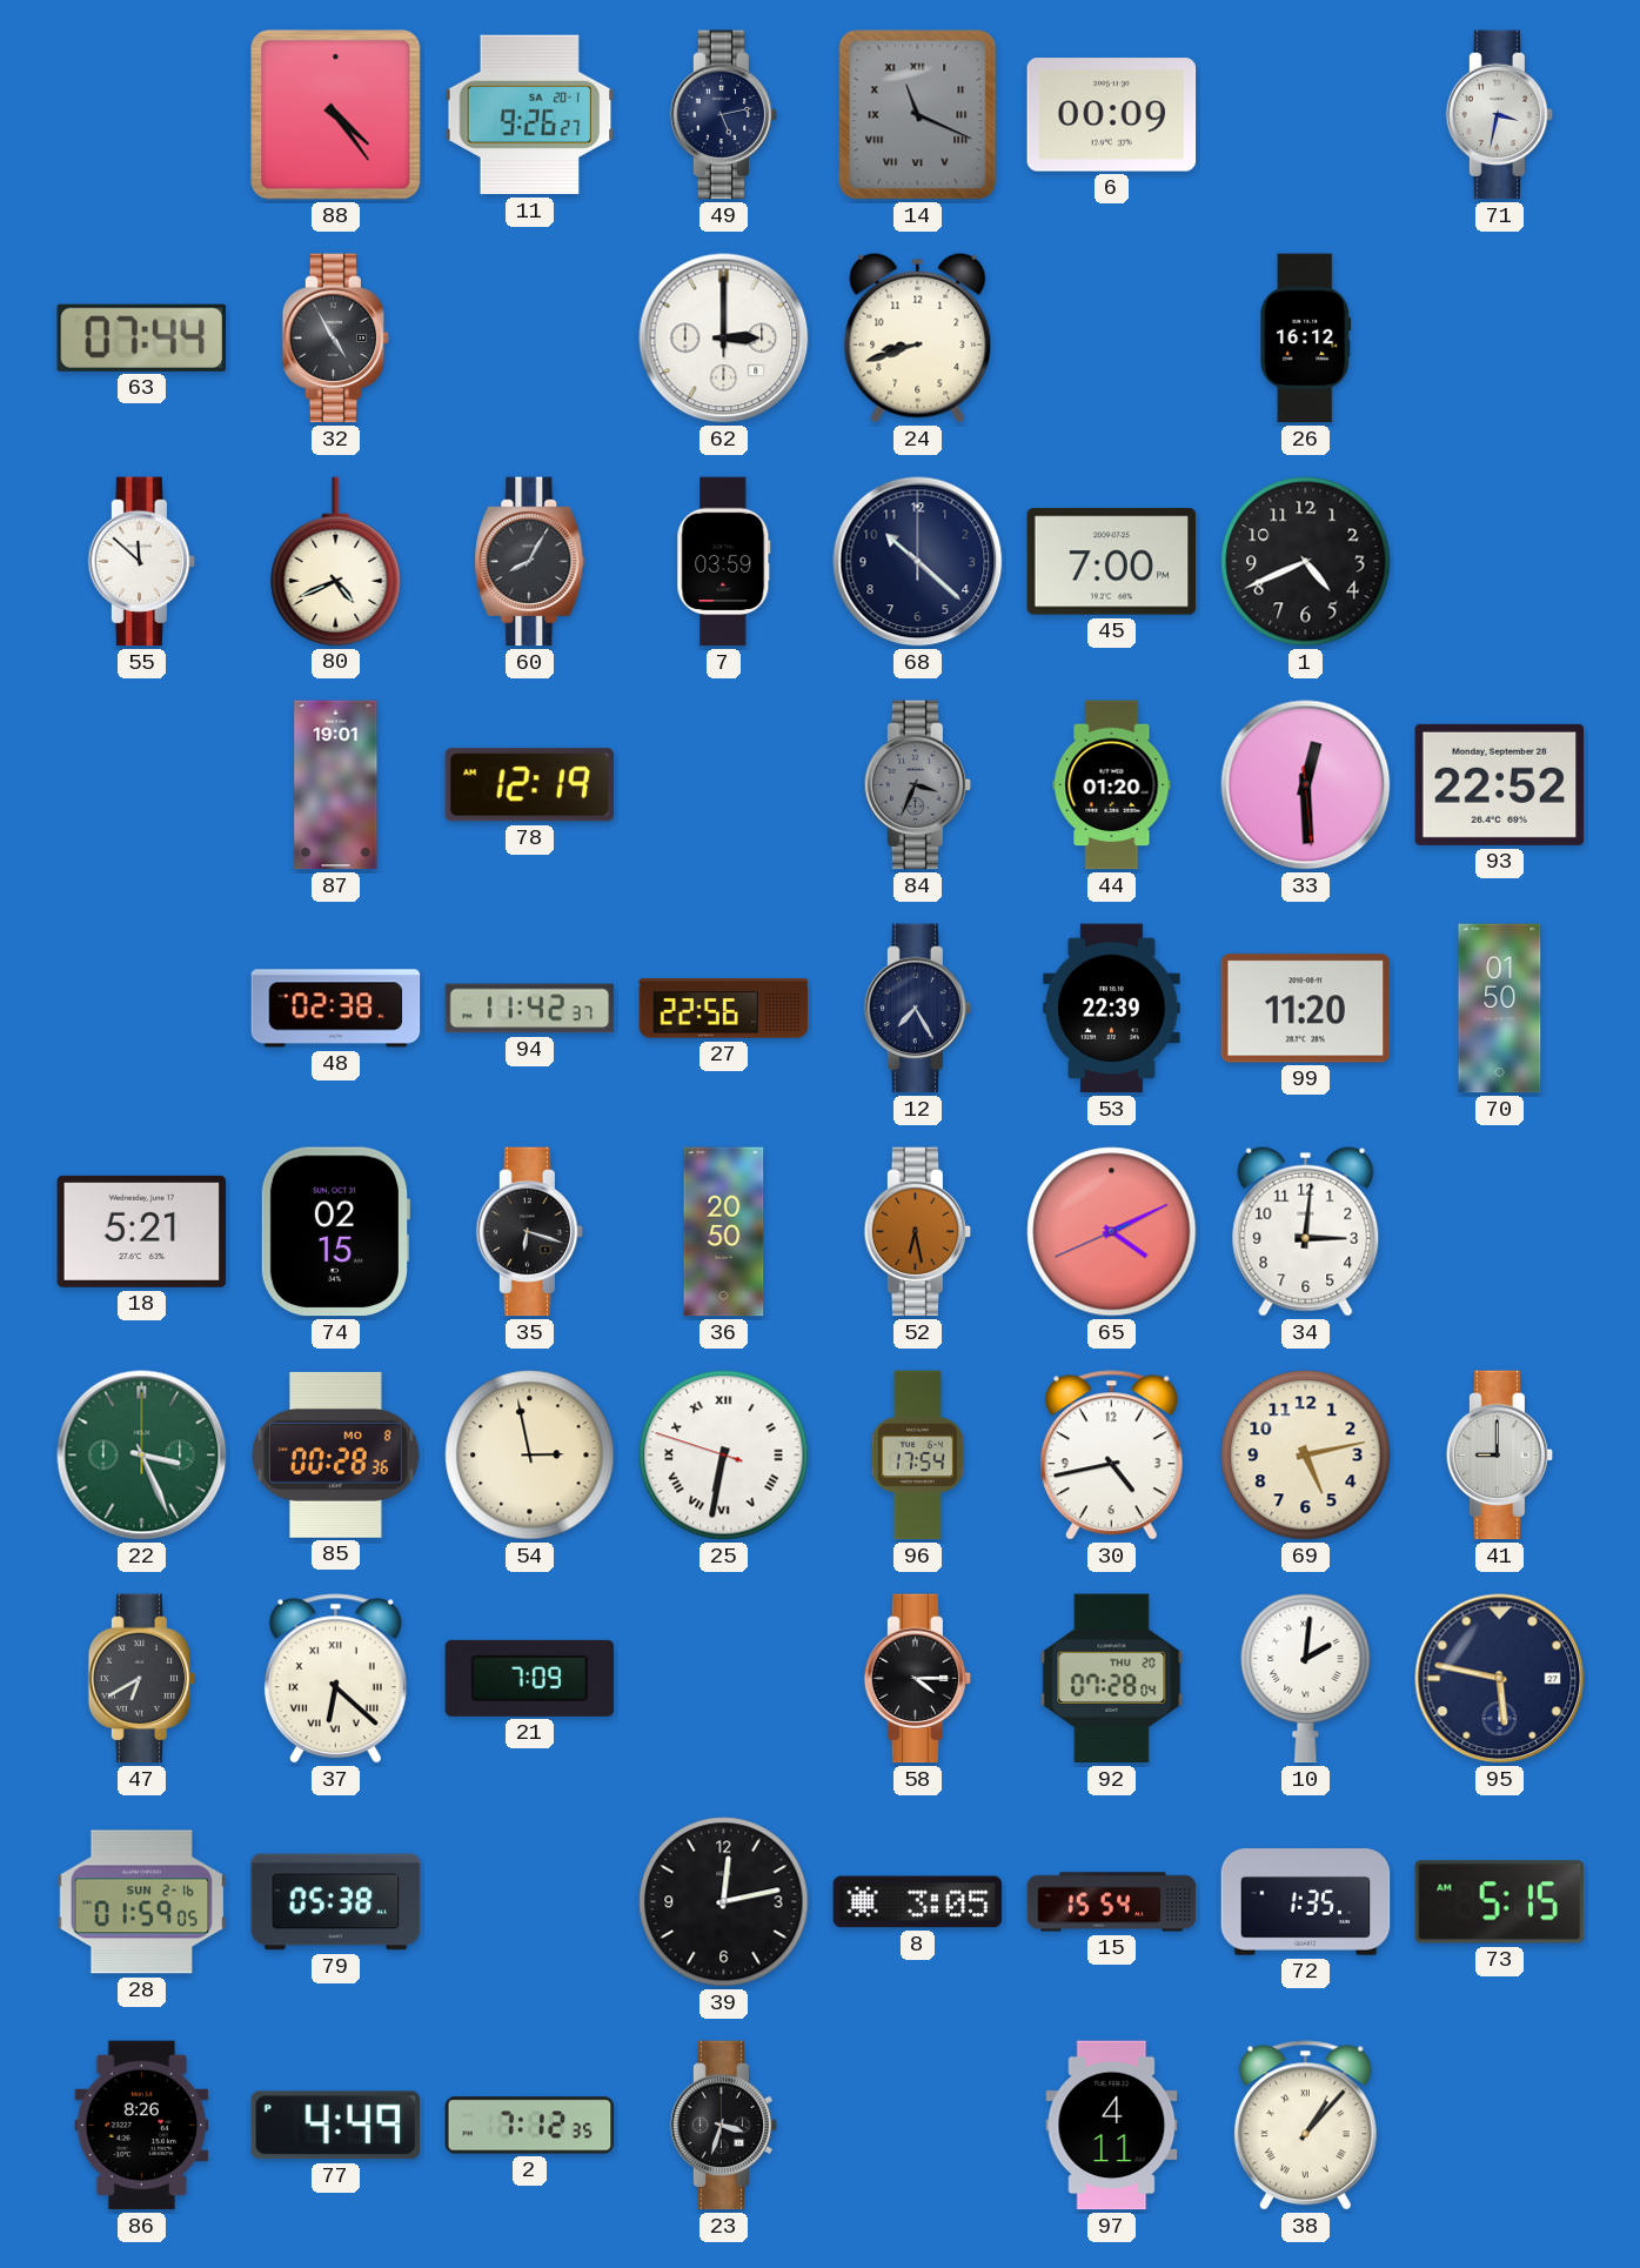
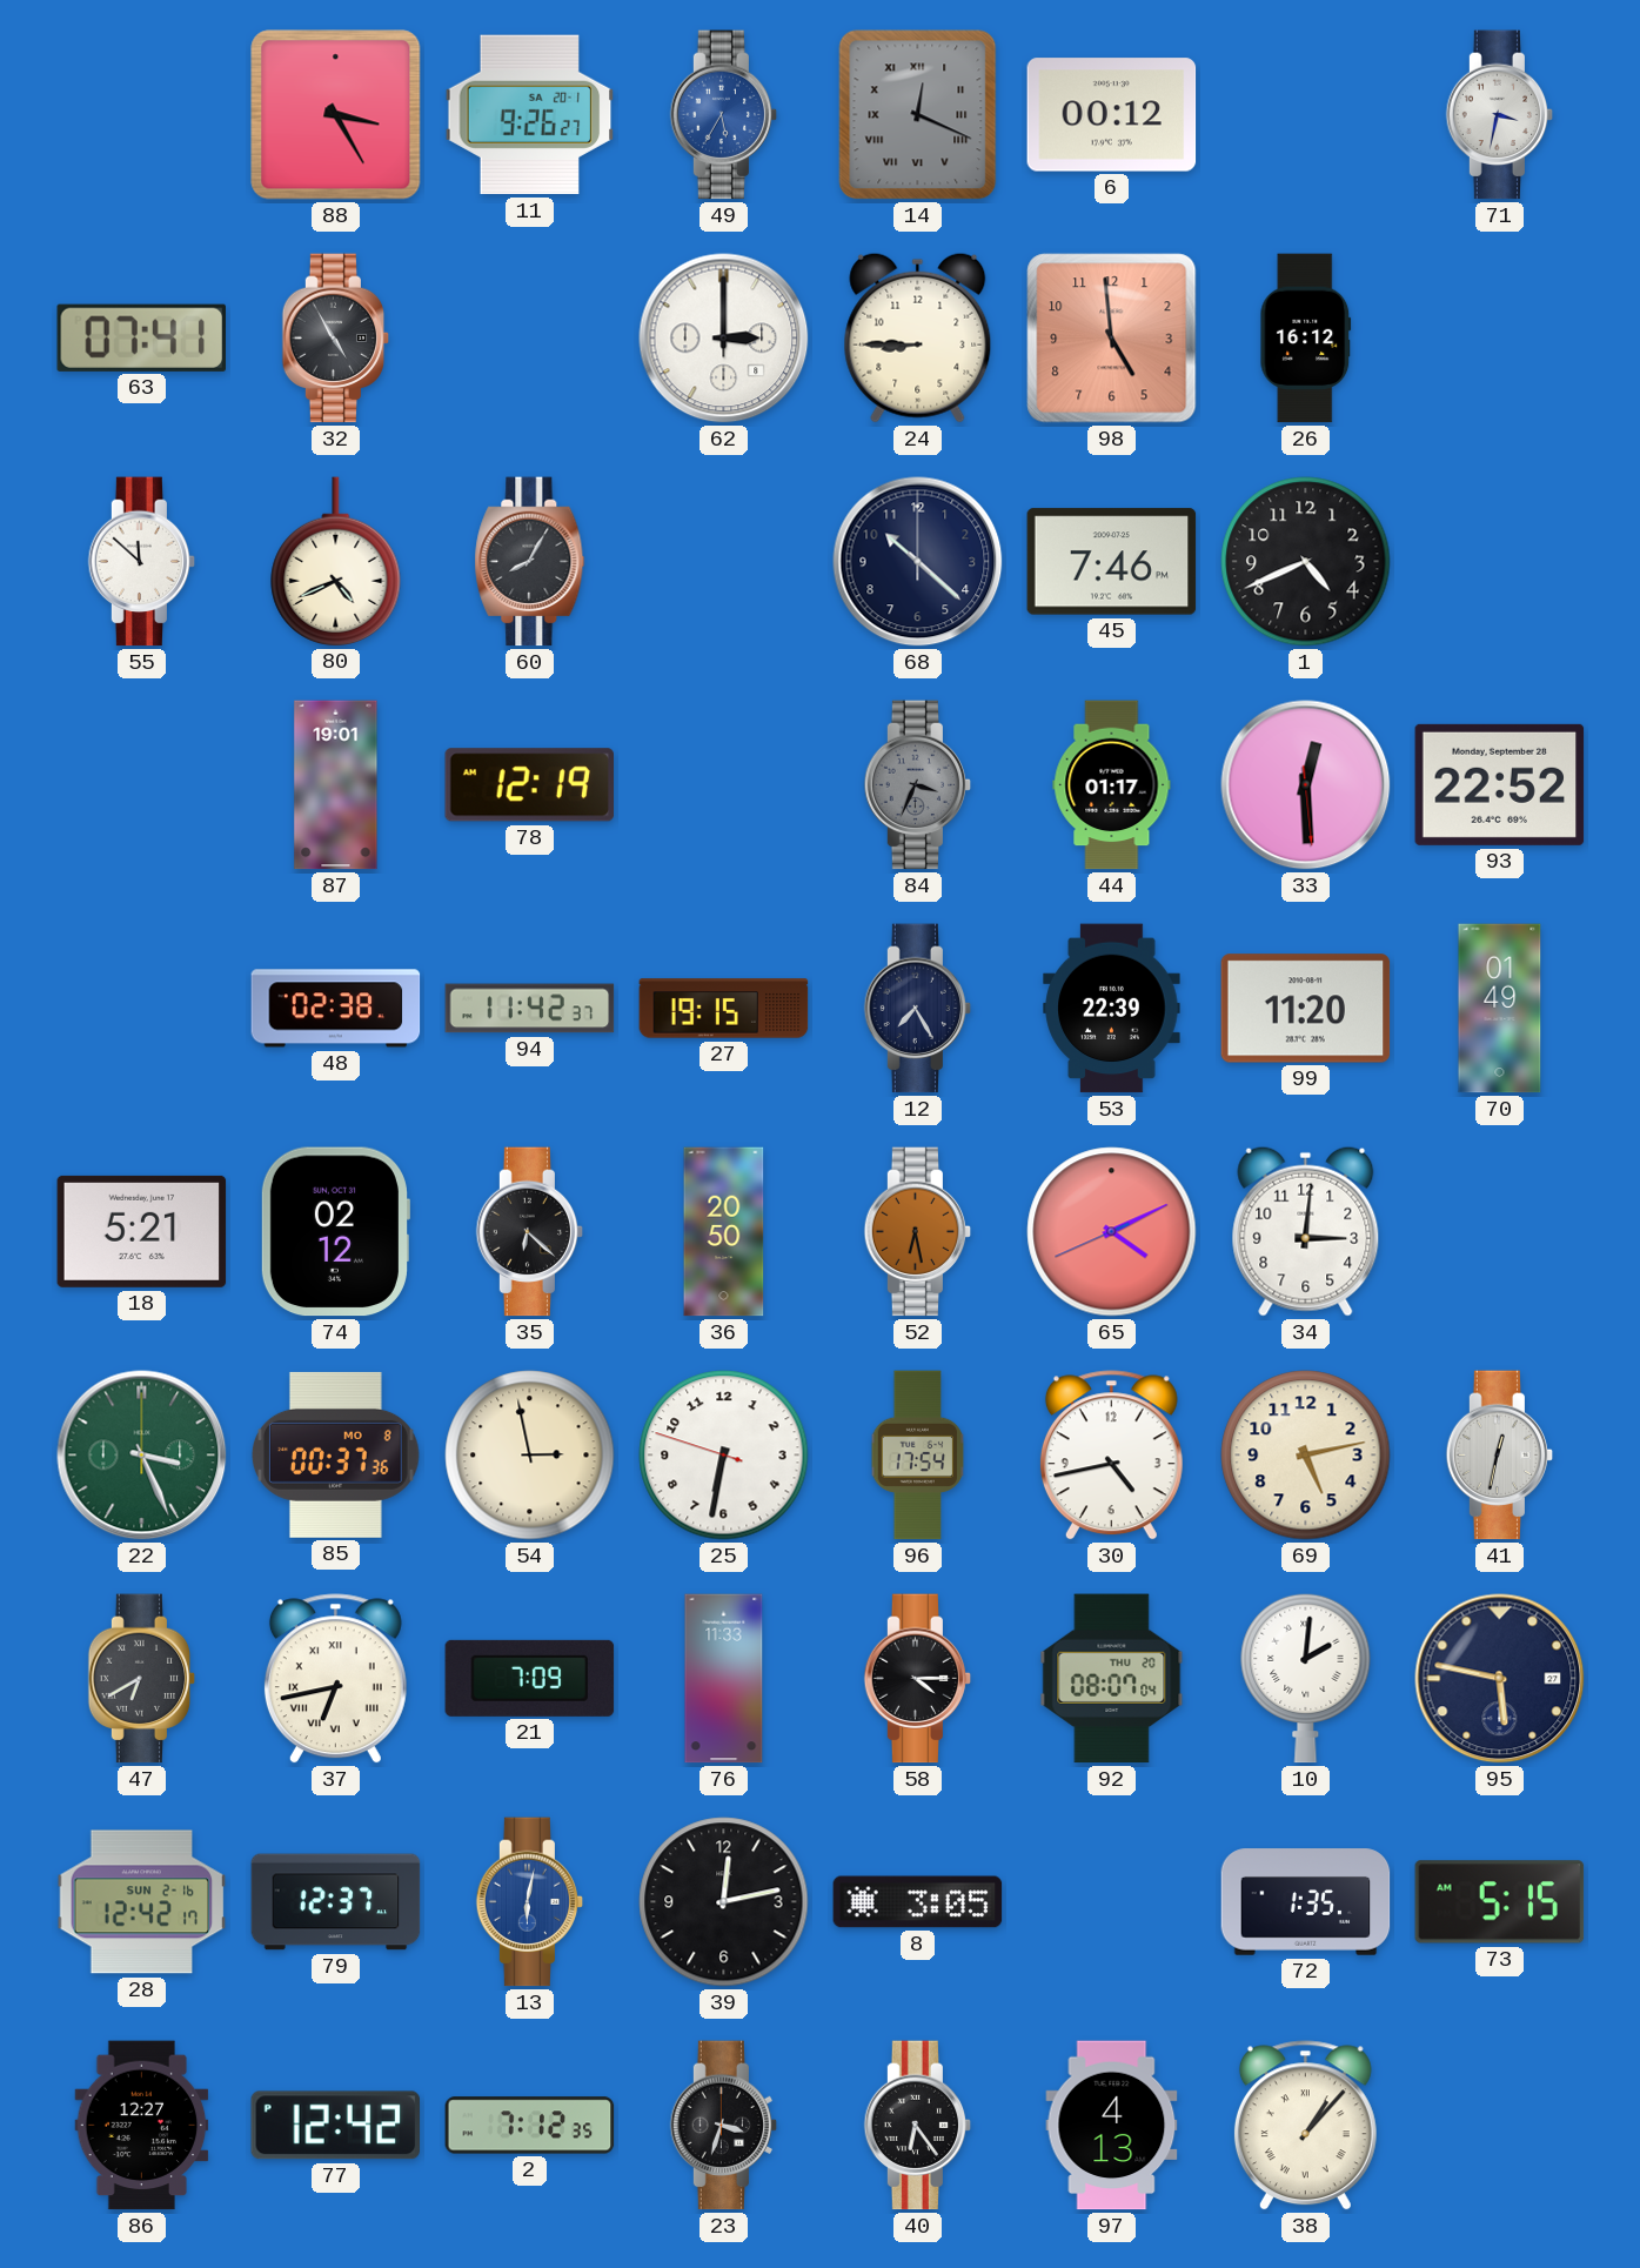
88: 4:24 -> 3:25 (336, 115)
49: 5:13 -> 5:35 (724, 115)
49 dial: navy -> blue (724, 115)
14: 11:19 -> 12:19 (918, 115)
6: 00:09 -> 00:12 (1112, 115)
63: 07:44 -> 07:41 (141, 337)
24: 8:42 -> 8:45 (918, 337)
98: none -> 4:59 (1112, 339)
7: 03:59 -> none (724, 562)
45: 7:00 -> 7:46 (1112, 562)
44: 01:20 -> 01:17 (1112, 785)
27: 22:56 -> 19:15 (724, 1009)
70: 01:50 -> 01:49 (1500, 1009)
74: 02:15 -> 02:12 (335, 1232)
35: 6:18 -> 6:22 (530, 1232)
85: 00:28 -> 00:37 (336, 1454)
25 numerals: Roman -> Arabic (724, 1456)
41: 9:00 -> 12:32 (1500, 1456)
37: 6:22 -> 6:43 (335, 1679)
76: none -> 11:33 (724, 1679)
92: 07:28 -> 08:07 (1112, 1679)
28: 01:59 -> 12:42 (142, 1902)
79: 05:38 -> 12:37 (336, 1902)
13: none -> 6:02 (530, 1902)
15: 15:54 -> none (1112, 1902)
86: 8:26 -> 12:27 (142, 2126)
77: 4:49 -> 12:42 (336, 2126)
40: none -> 6:24 (918, 2126)
97: 4:11 -> 4:13 (1112, 2126)
